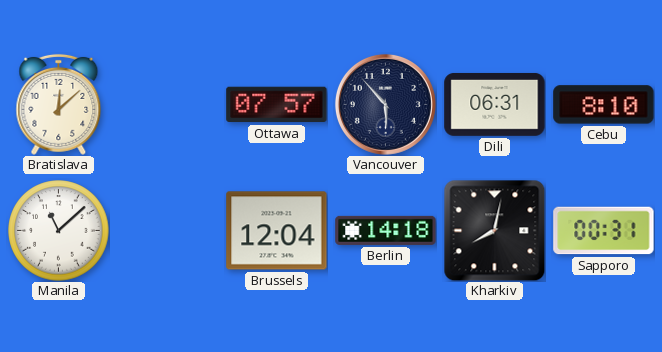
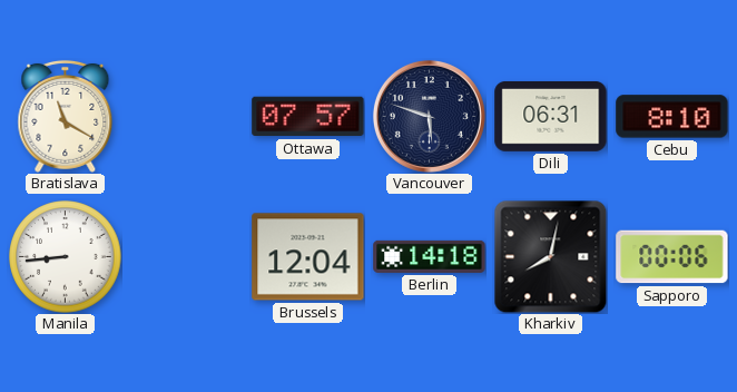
Bratislava: 12:08 -> 11:20 (66, 116)
Vancouver: 5:53 -> 5:48 (429, 116)
Manila: 11:08 -> 8:44 (66, 257)
Sapporo: 00:31 -> 00:06 (672, 257)
